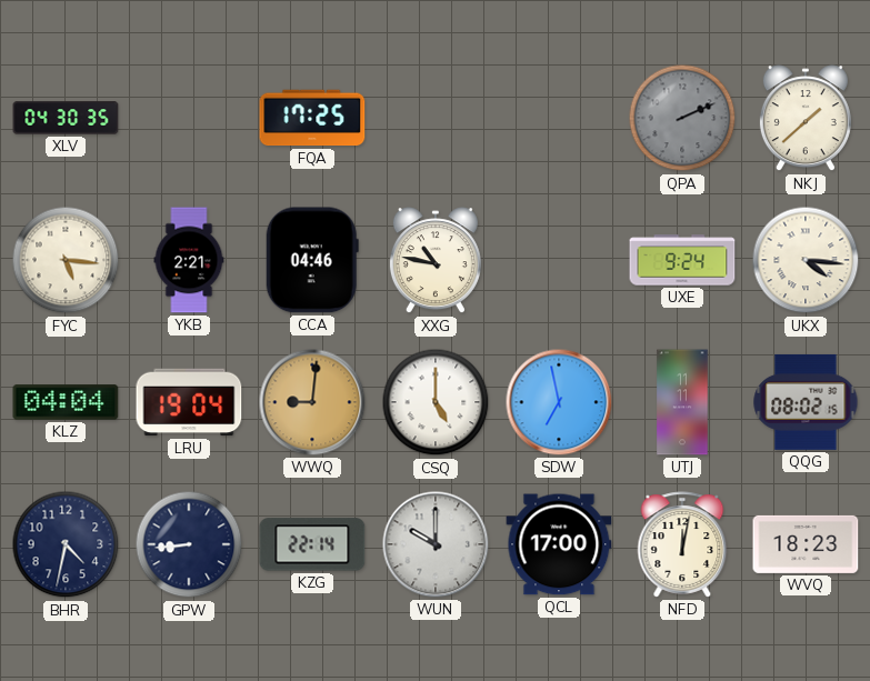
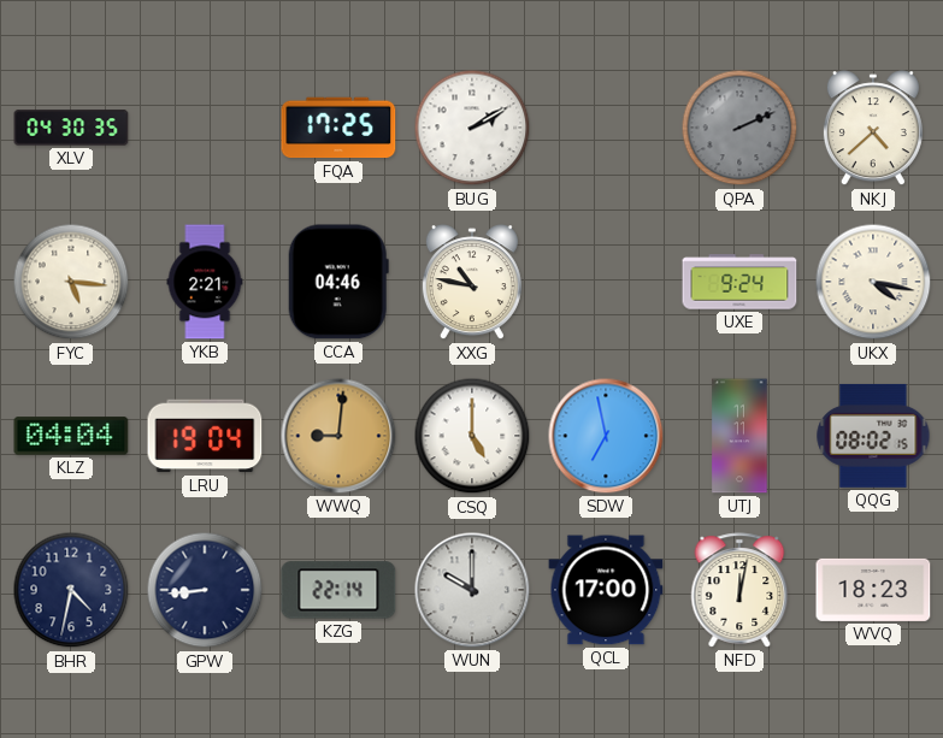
BUG: none -> 2:10 (472, 128)
NKJ: 1:38 -> 4:38 (873, 129)
UKX: 4:16 -> 4:17 (873, 282)
